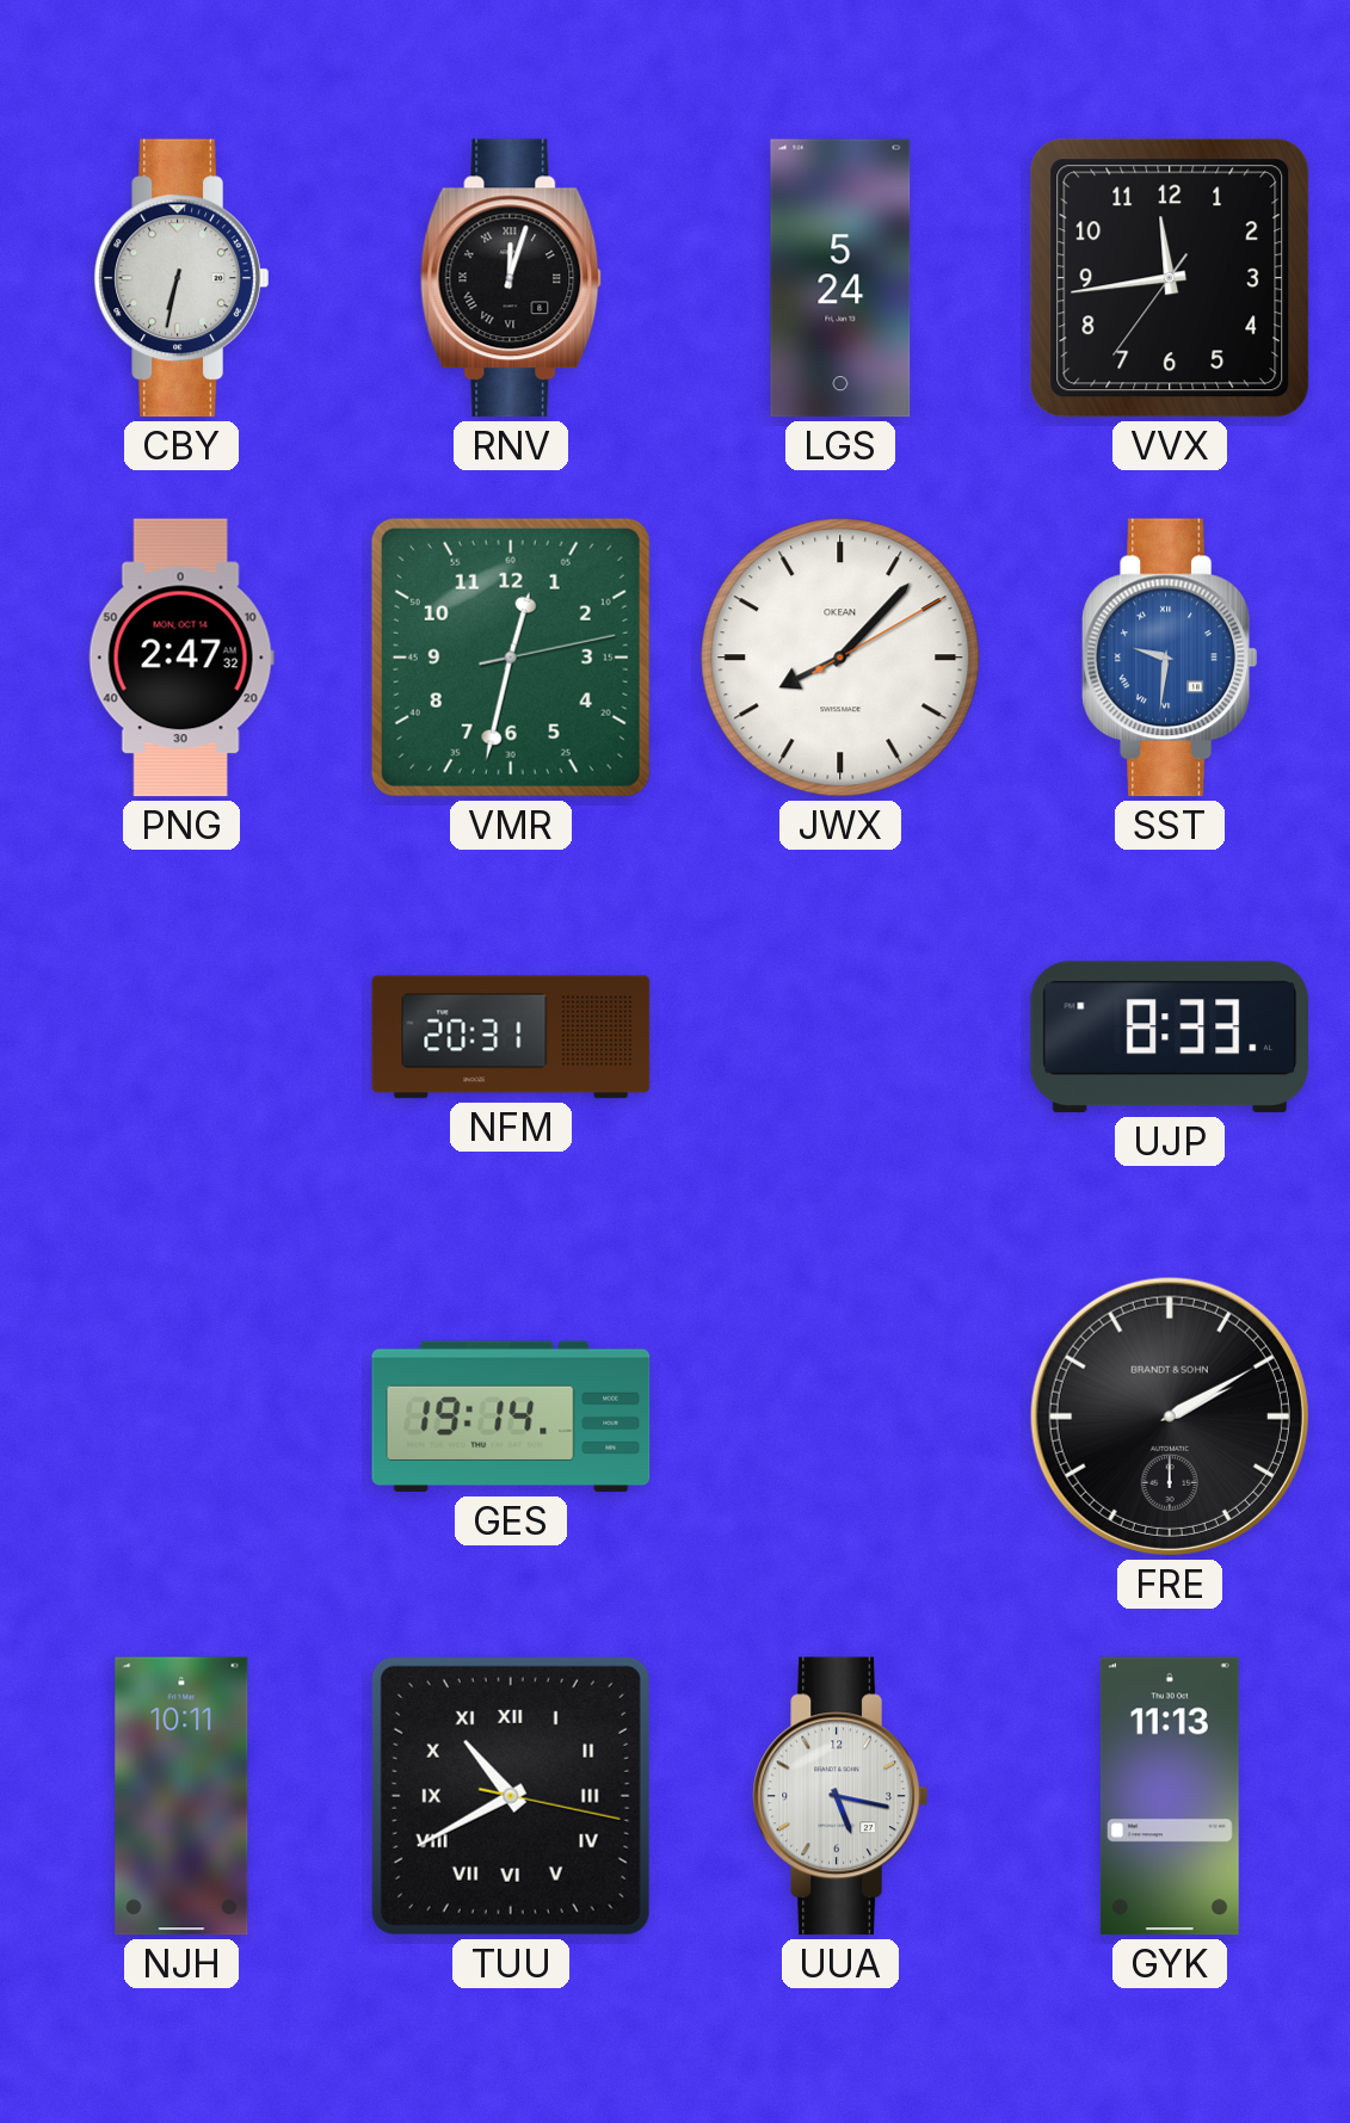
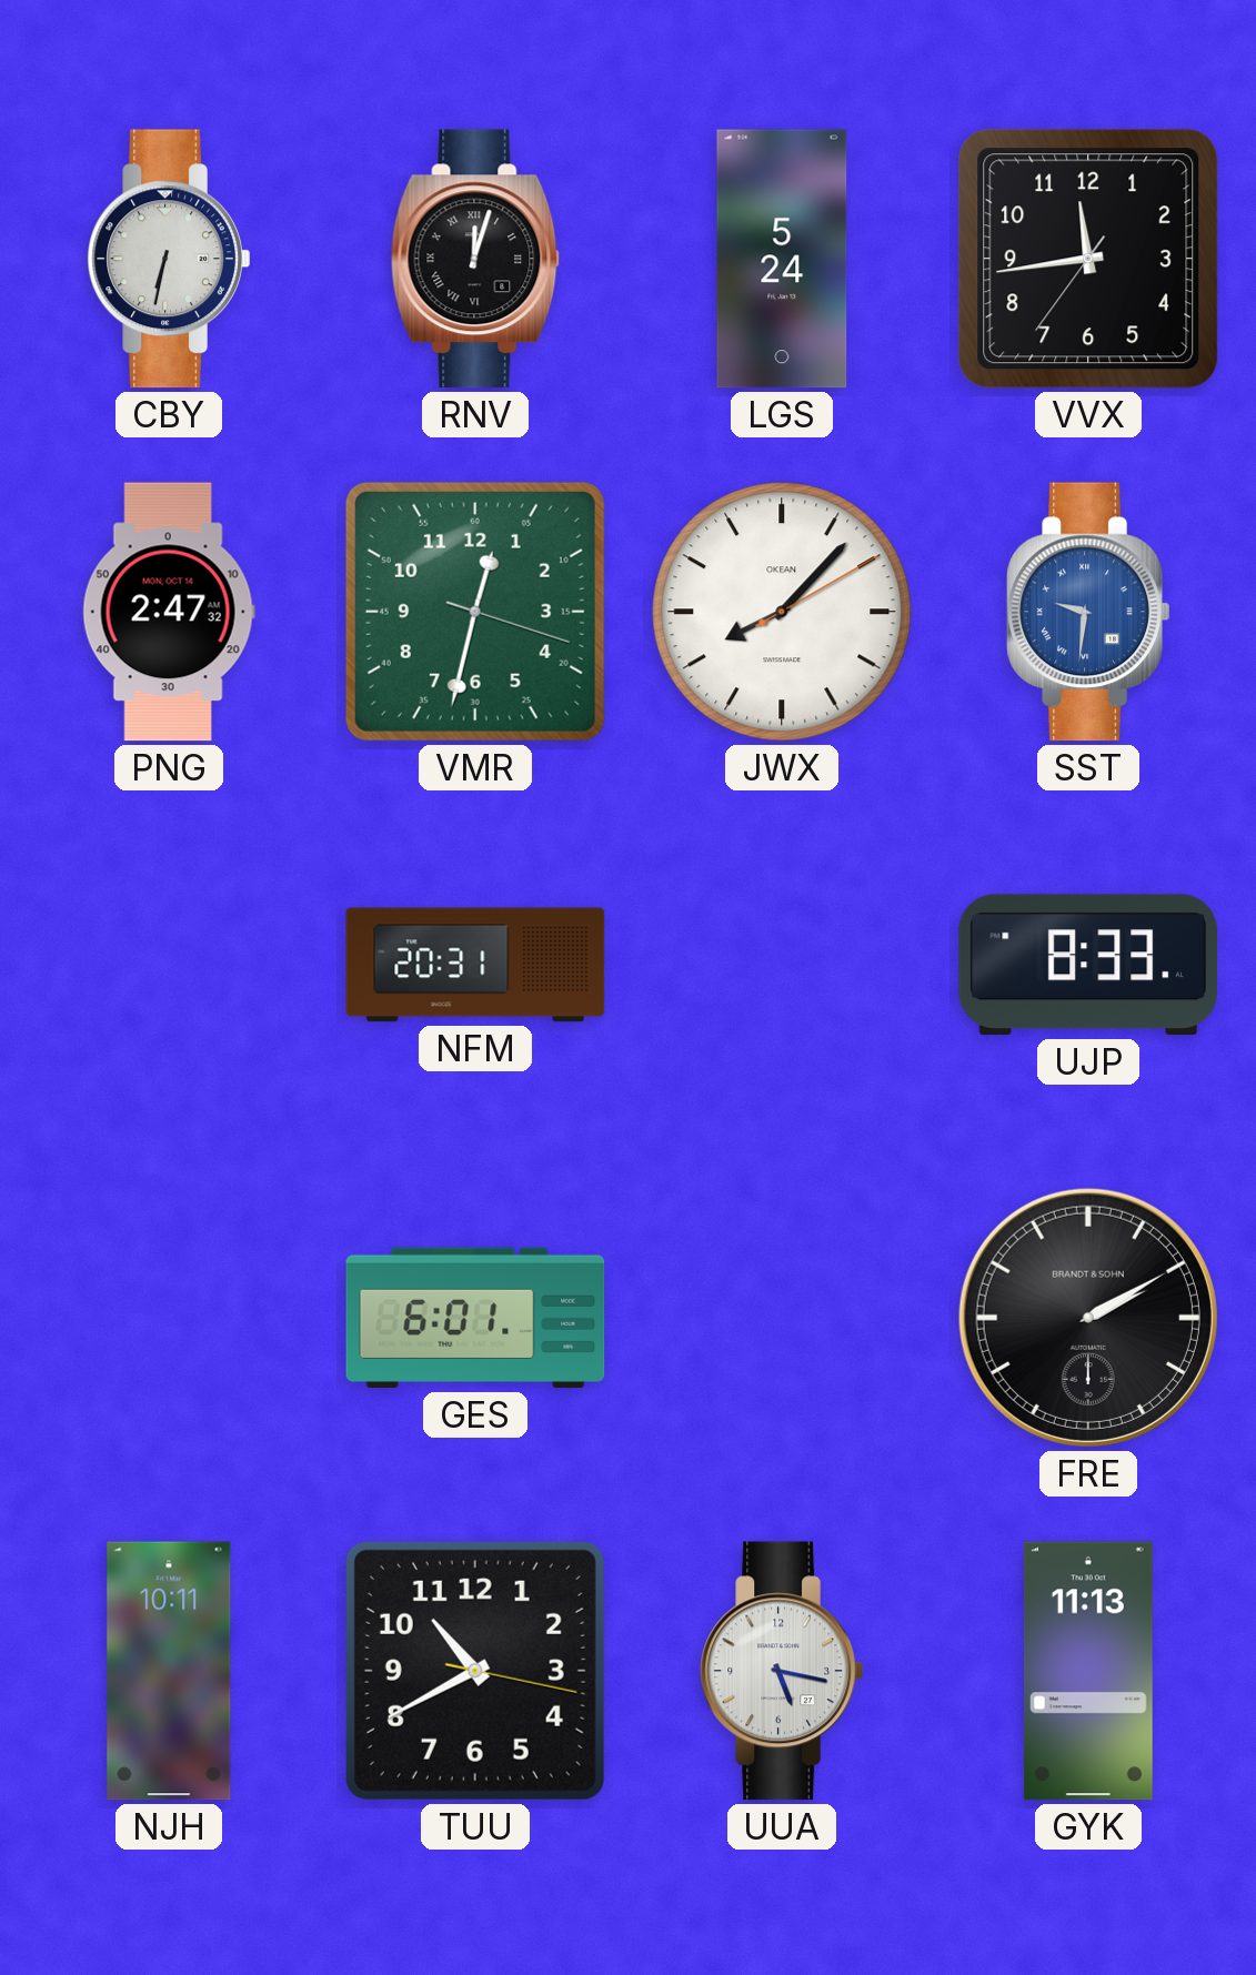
VMR: 12:32:13 -> 12:32:18 (475, 612)
GES: 19:14 -> 6:01 (475, 1318)
TUU numerals: Roman -> Arabic (475, 1671)
